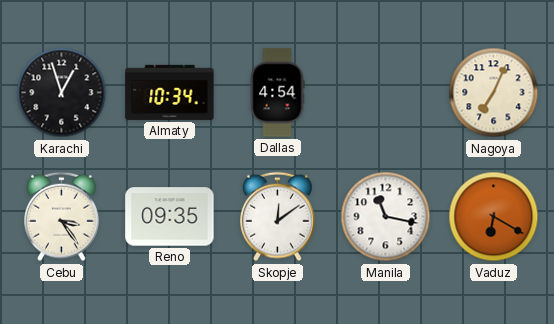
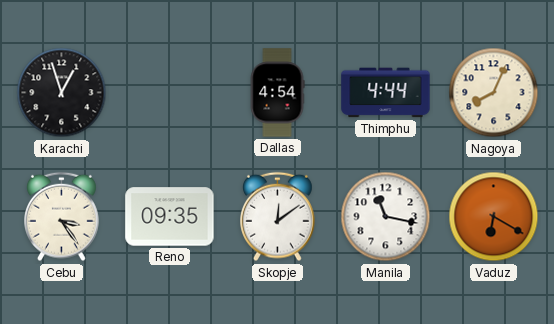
Almaty: 10:34 -> none (170, 92)
Thimphu: none -> 4:44 (386, 93)
Nagoya: 7:04 -> 8:04 (494, 93)
